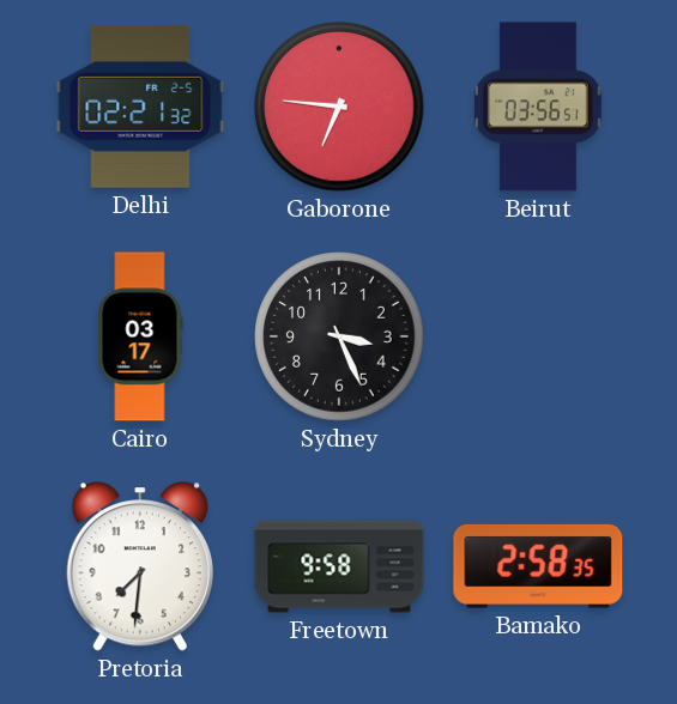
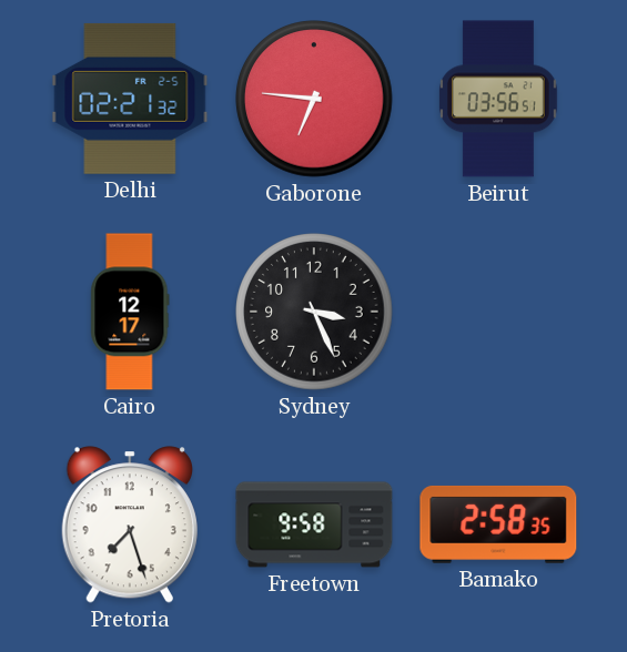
Cairo: 03:17 -> 12:17 (130, 312)
Pretoria: 7:31 -> 7:27 (130, 524)
